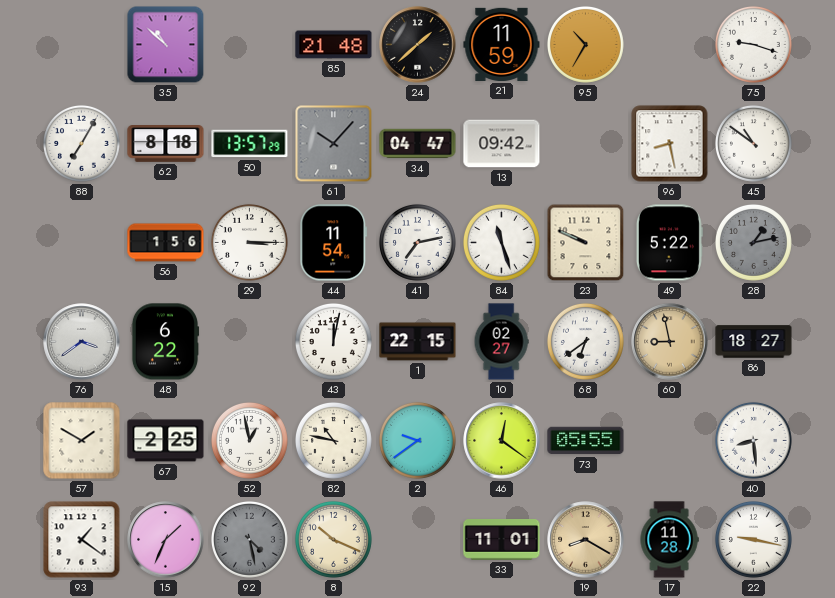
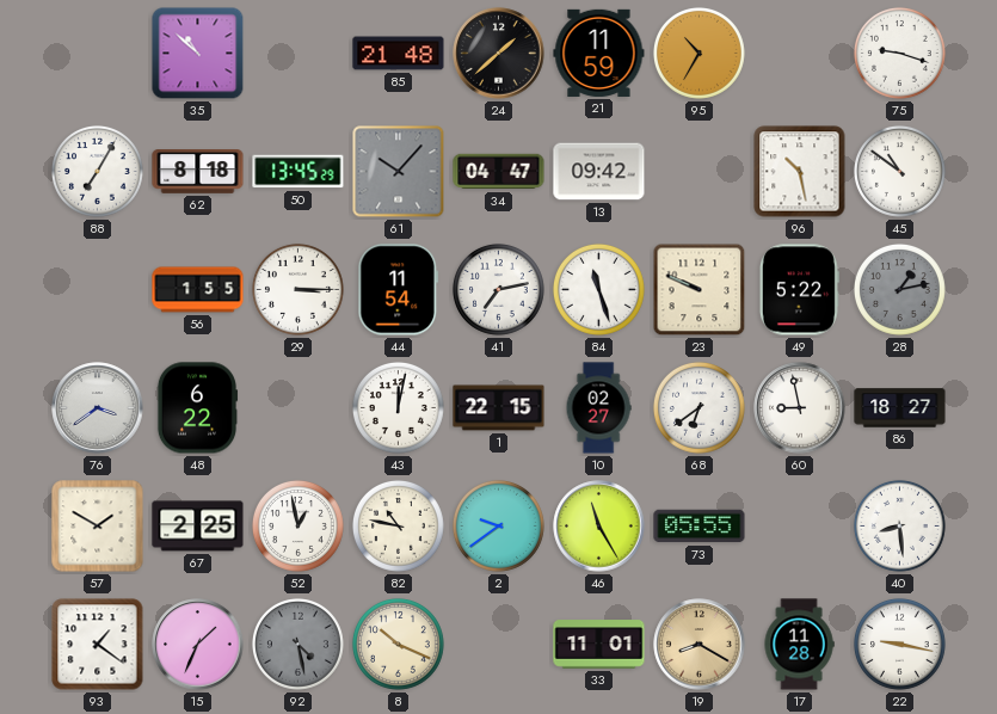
50: 13:57 -> 13:45 (299, 172)
96: 8:28 -> 10:28 (800, 172)
56: 1:56 -> 1:55 (198, 290)
60 dial: champagne -> white (800, 408)
46: 12:21 -> 11:25 (599, 527)
